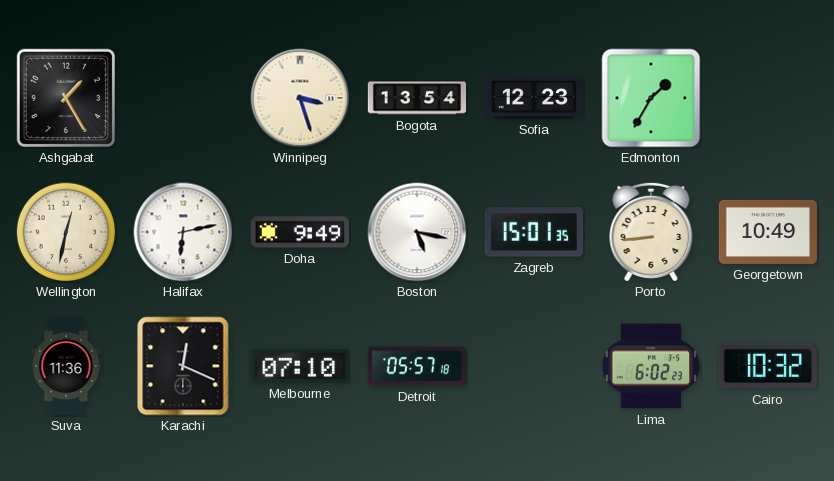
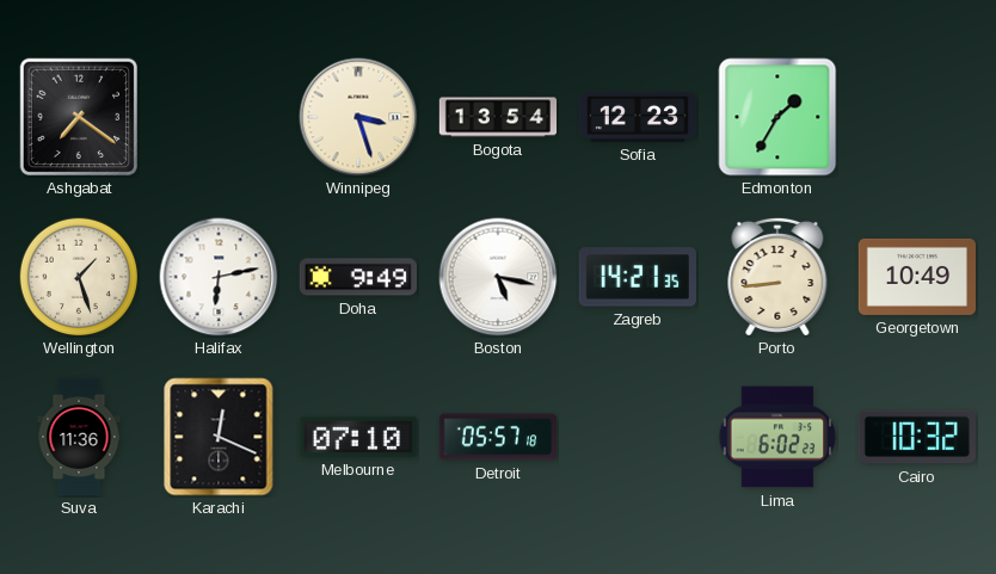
Ashgabat: 1:25 -> 7:21 (79, 117)
Wellington: 12:32 -> 1:27 (79, 277)
Zagreb: 15:01 -> 14:21 (638, 277)
